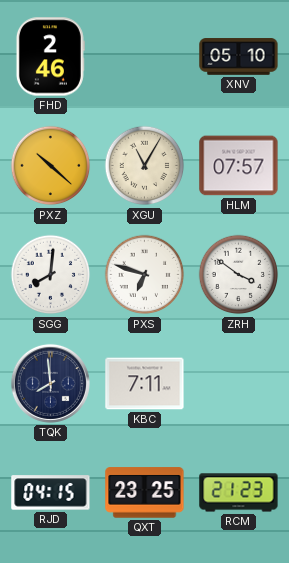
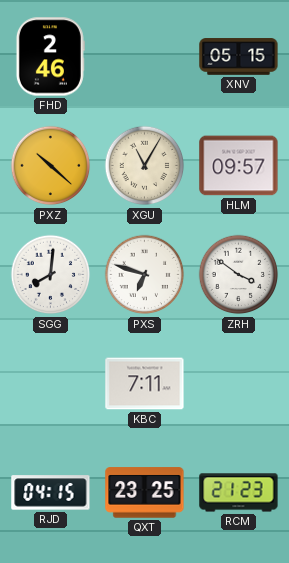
XNV: 05:10 -> 05:15 (239, 57)
HLM: 07:57 -> 09:57 (239, 166)
TQK: 7:59 -> none (50, 383)
